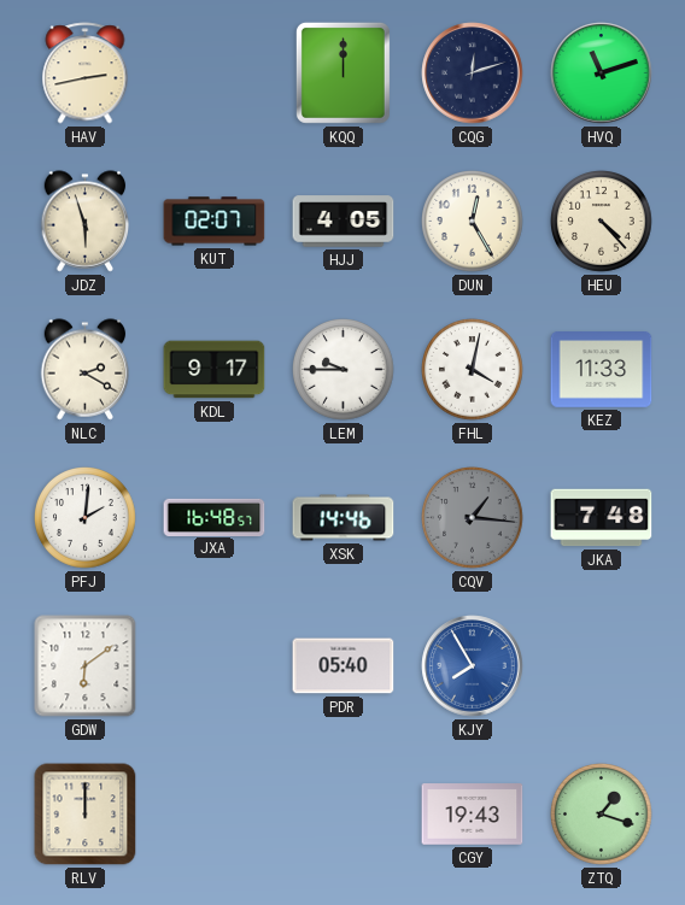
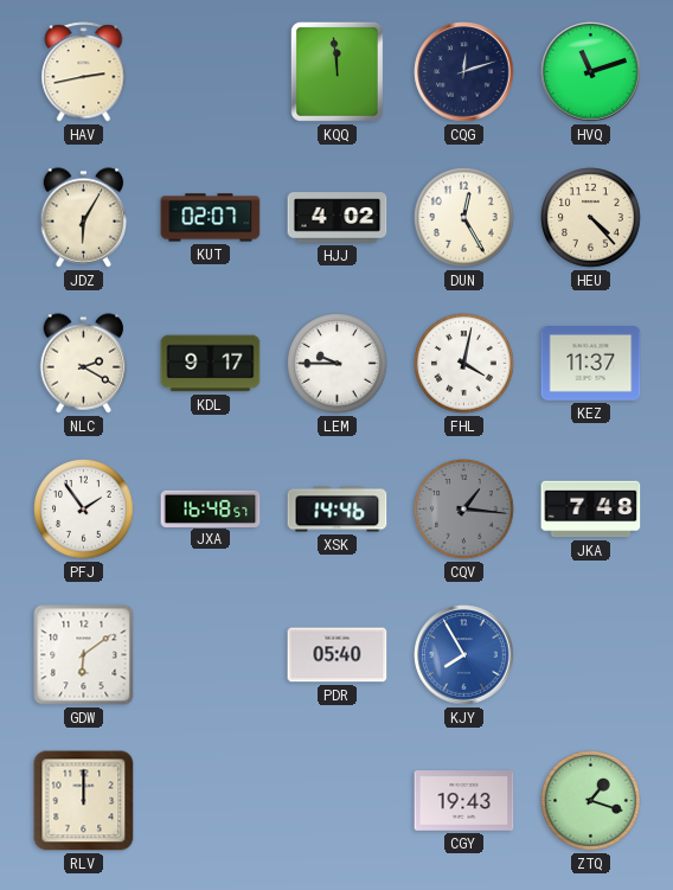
KQQ: 12:00 -> 11:59 (336, 71)
JDZ: 5:57 -> 6:05 (84, 218)
HJJ: 4:05 -> 4:02 (338, 218)
KEZ: 11:33 -> 11:37 (591, 364)
PFJ: 2:01 -> 1:54 (84, 510)
